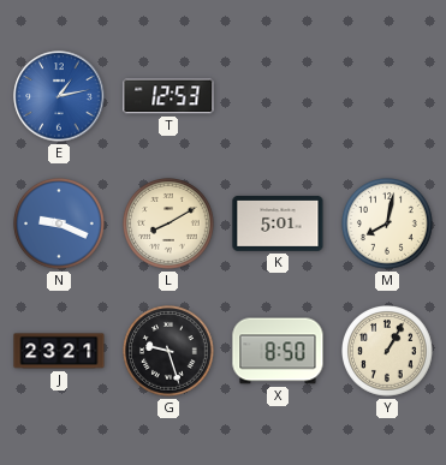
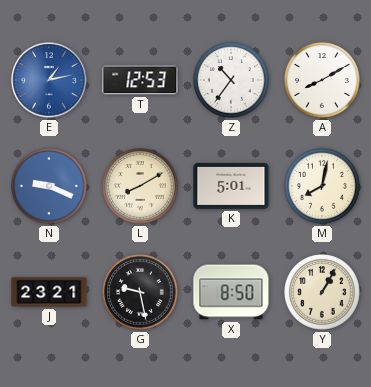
Z: none -> 10:36 (232, 81)
A: none -> 8:10 (323, 81)
G: 9:27 -> 9:28 (141, 293)
